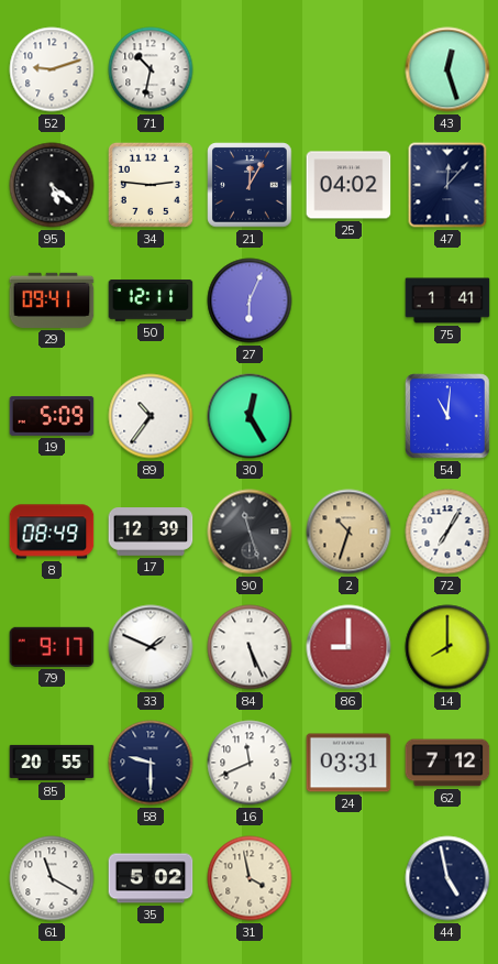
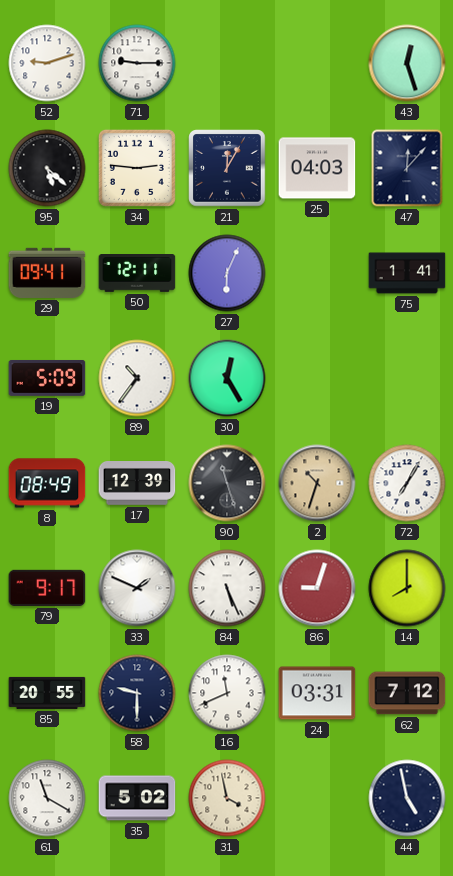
71: 10:32 -> 9:15 (137, 63)
25: 04:02 -> 04:03 (317, 168)
54: 11:01 -> none (447, 416)
86: 9:00 -> 9:03 (317, 588)
